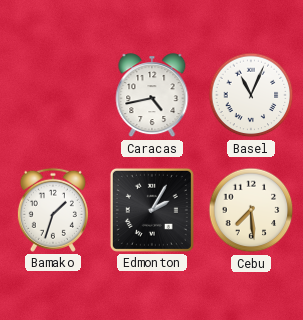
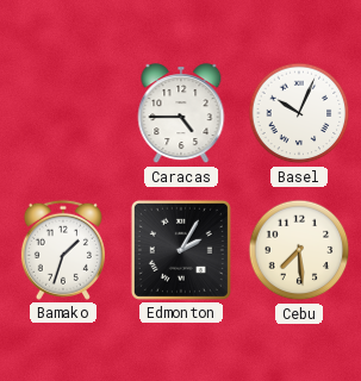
Caracas: 4:43 -> 4:45 (181, 114)
Basel: 11:04 -> 10:04 (299, 113)
